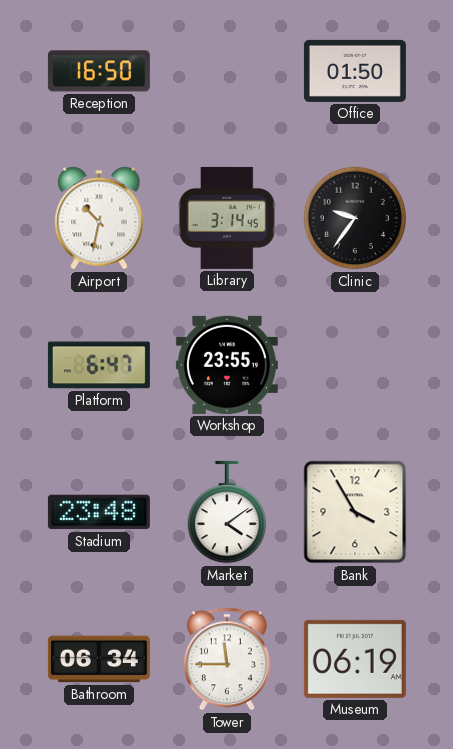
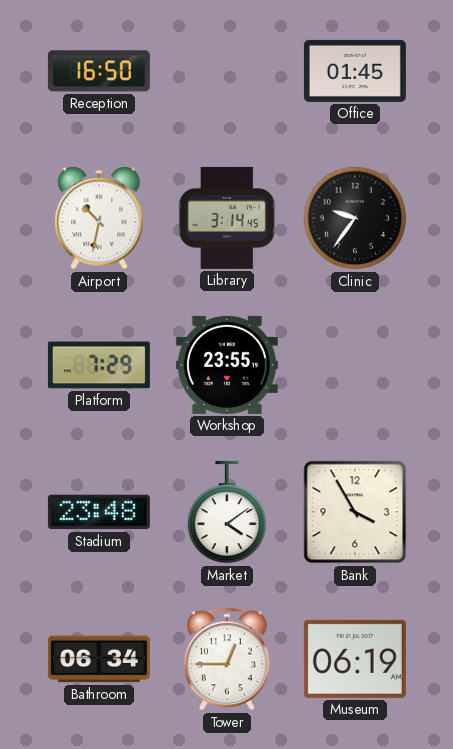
Office: 01:50 -> 01:45 (355, 71)
Platform: 6:47 -> 7:29 (99, 365)
Tower: 11:45 -> 12:45 (227, 659)
